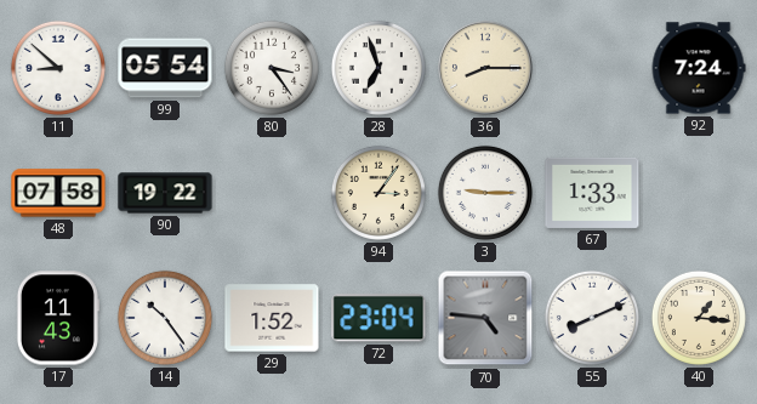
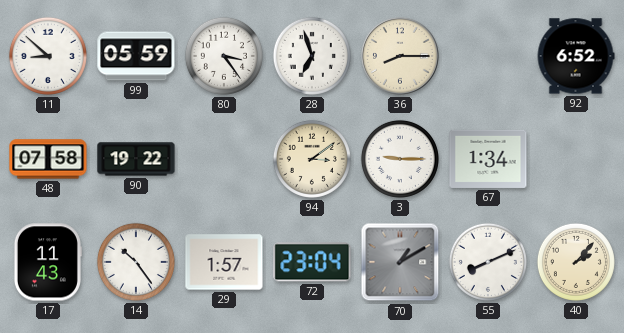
99: 05:54 -> 05:59 (136, 56)
92: 7:24 -> 6:52 (576, 56)
94: 3:06 -> 3:09 (312, 159)
67: 1:33 -> 1:34 (488, 159)
29: 1:52 -> 1:57 (224, 262)
70: 4:46 -> 1:10 (400, 262)
40: 1:16 -> 2:07 (576, 262)
